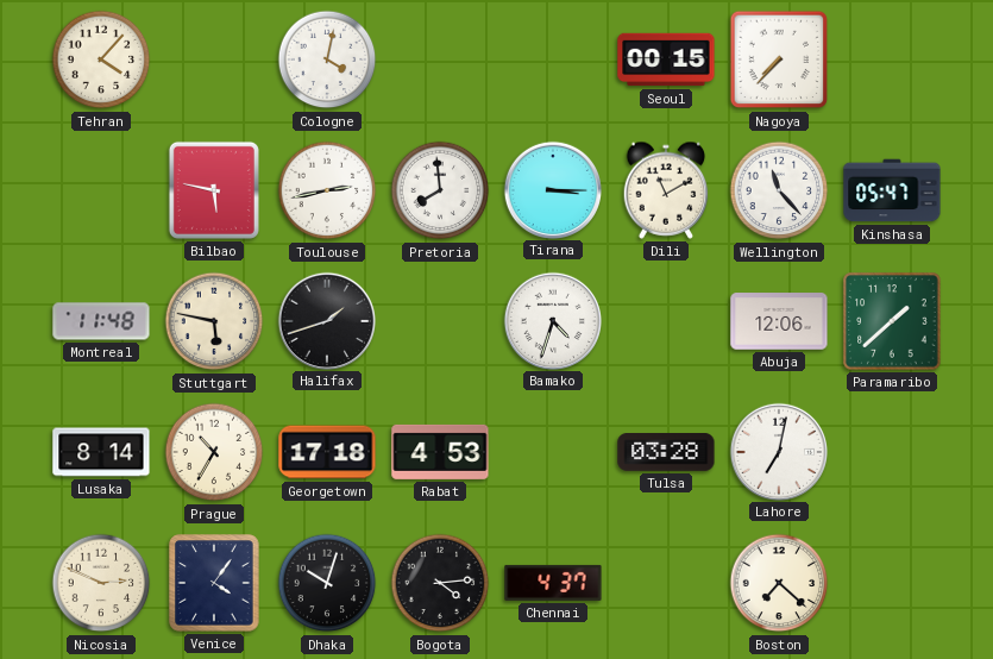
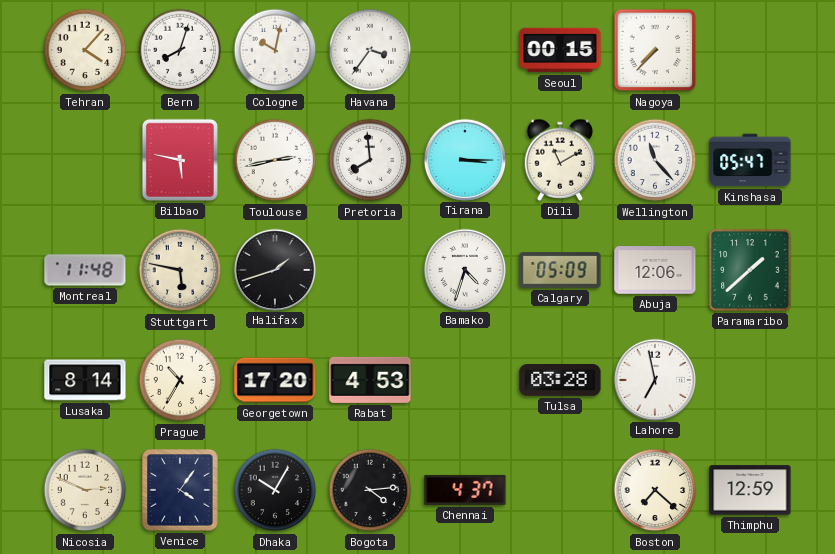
Bern: none -> 8:03 (180, 50)
Cologne: 4:02 -> 10:02 (275, 50)
Havana: none -> 3:36 (370, 50)
Calgary: none -> 05:09 (560, 270)
Georgetown: 17:18 -> 17:20 (275, 380)
Lahore: 7:02 -> 6:58 (654, 379)
Dhaka: 10:03 -> 10:05 (275, 490)
Thimphu: none -> 12:59 (750, 490)
